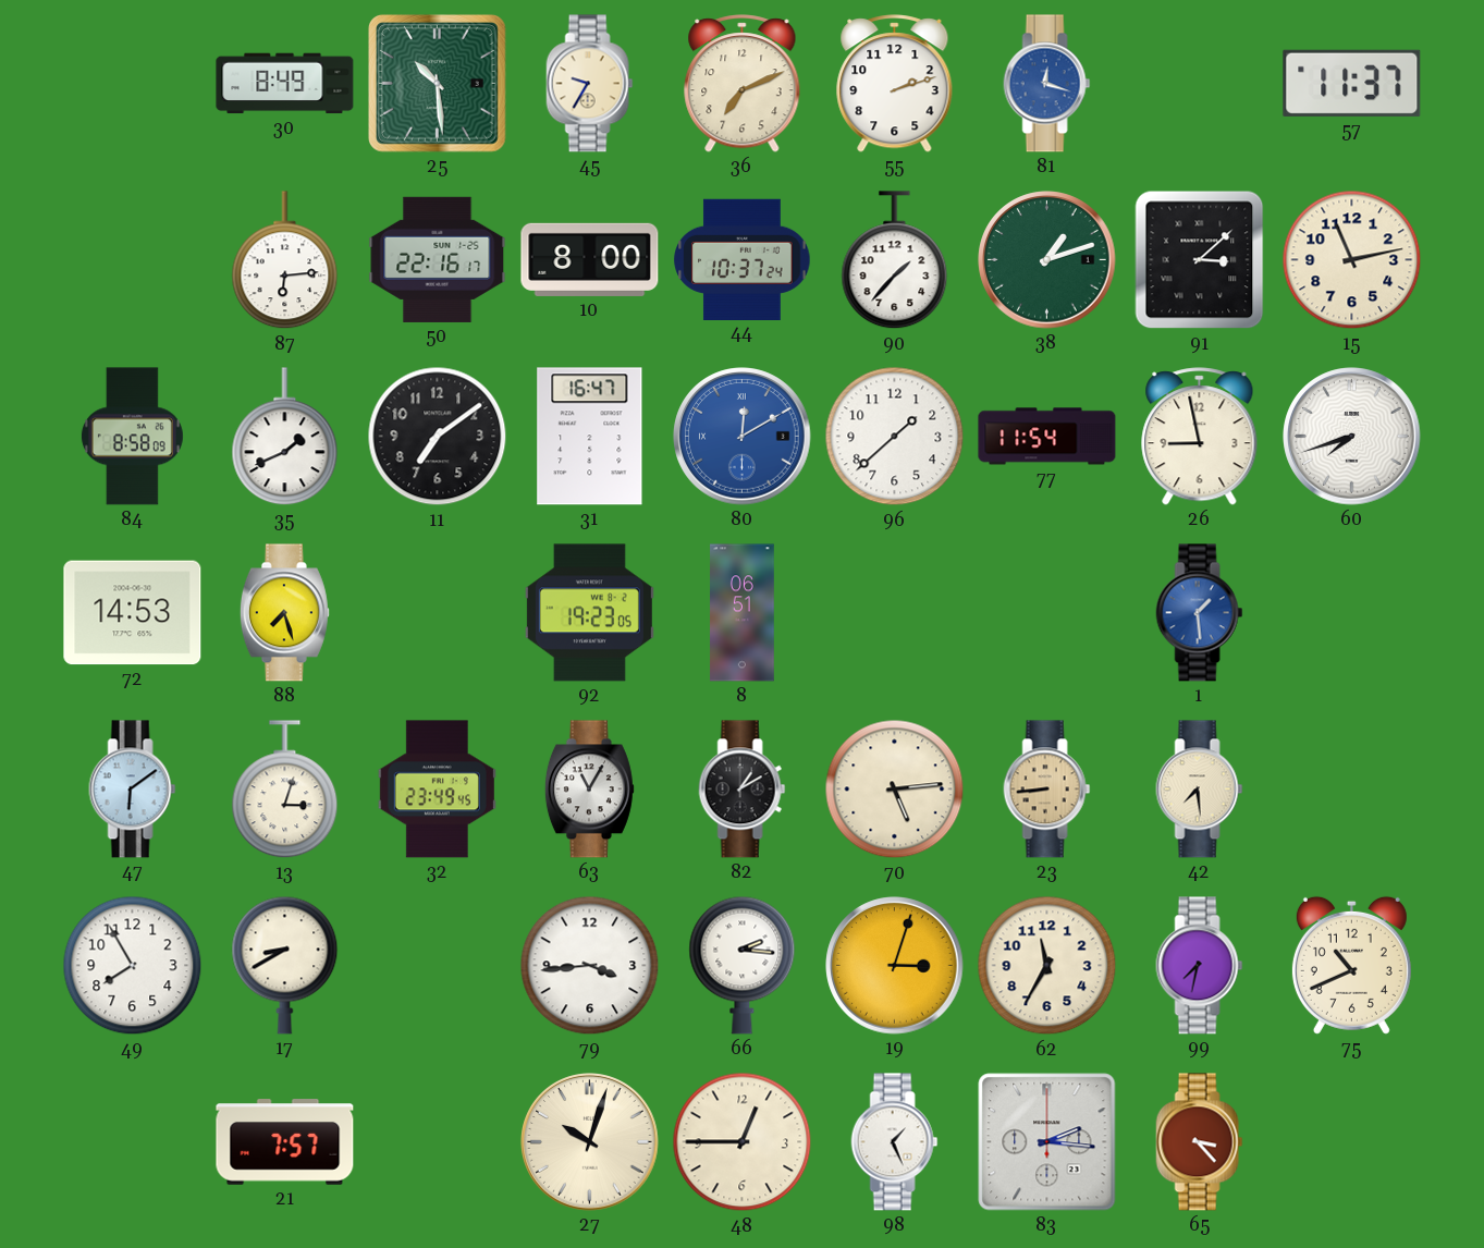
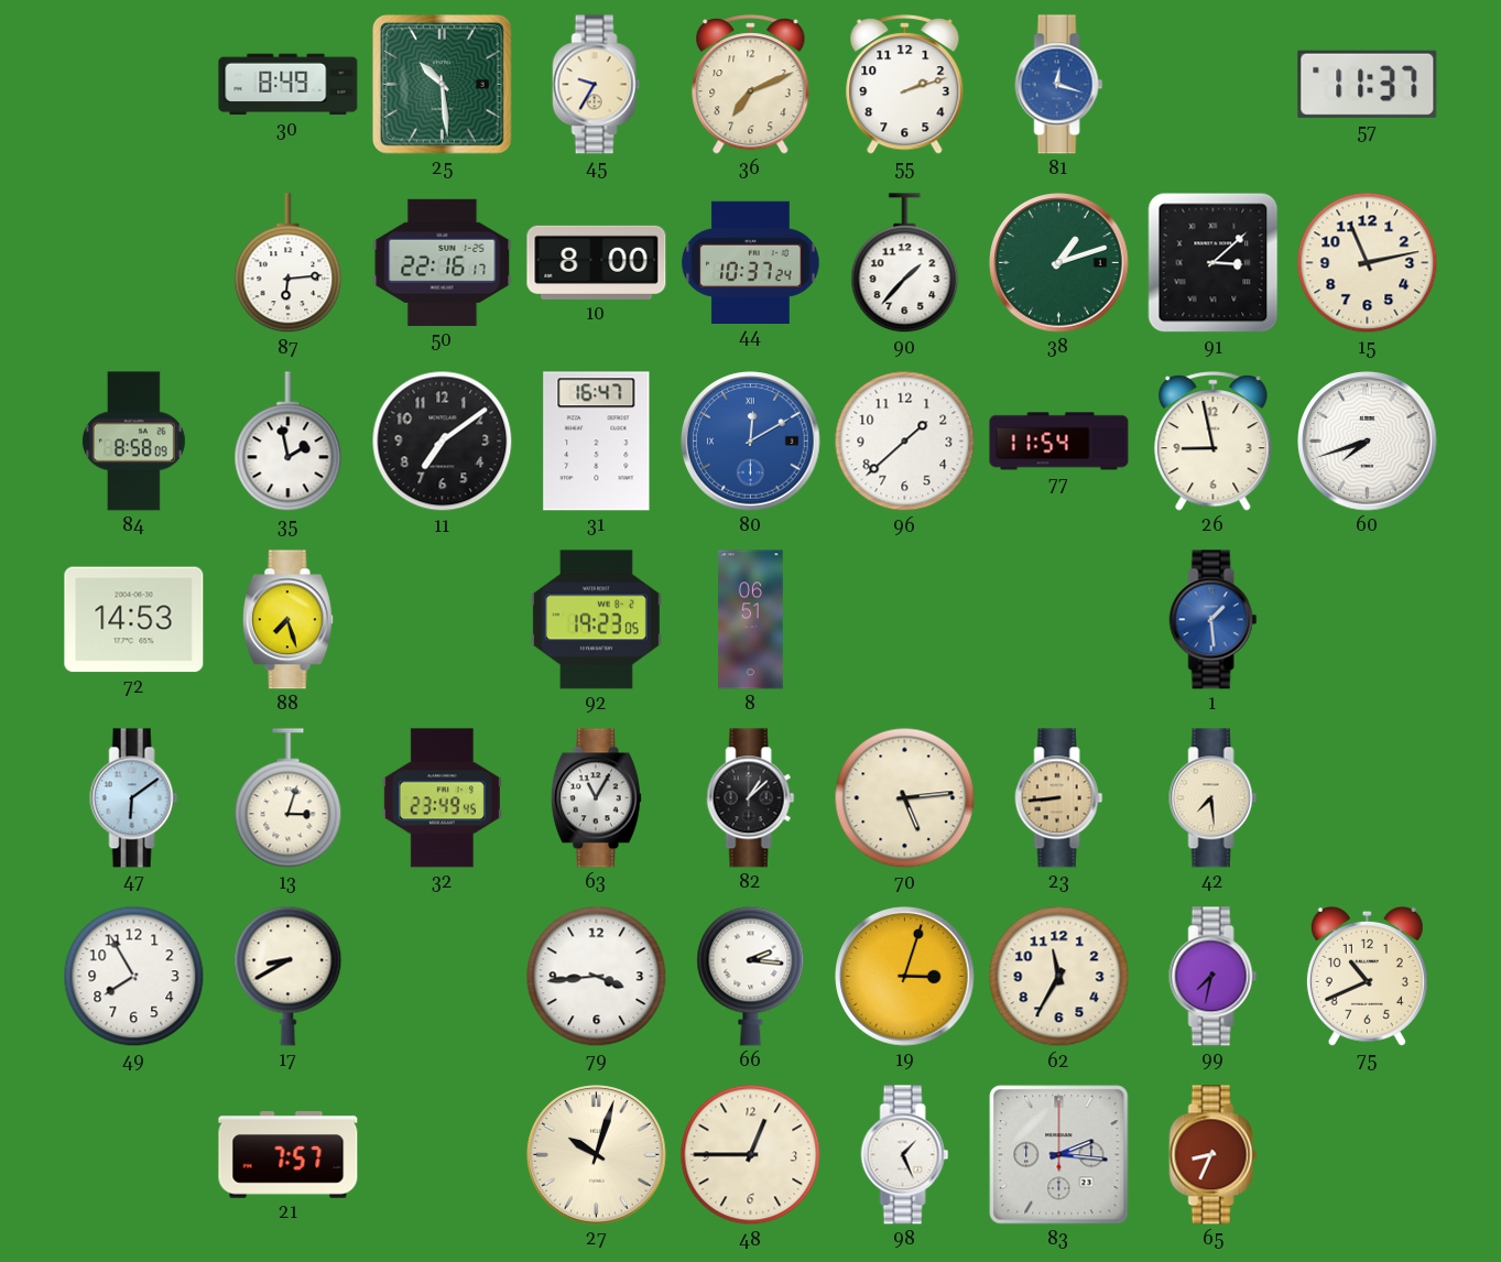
35: 1:41 -> 1:58 (289, 442)
82: 1:10 -> 1:08 (751, 798)
65: 3:23 -> 8:34 (1214, 1155)
